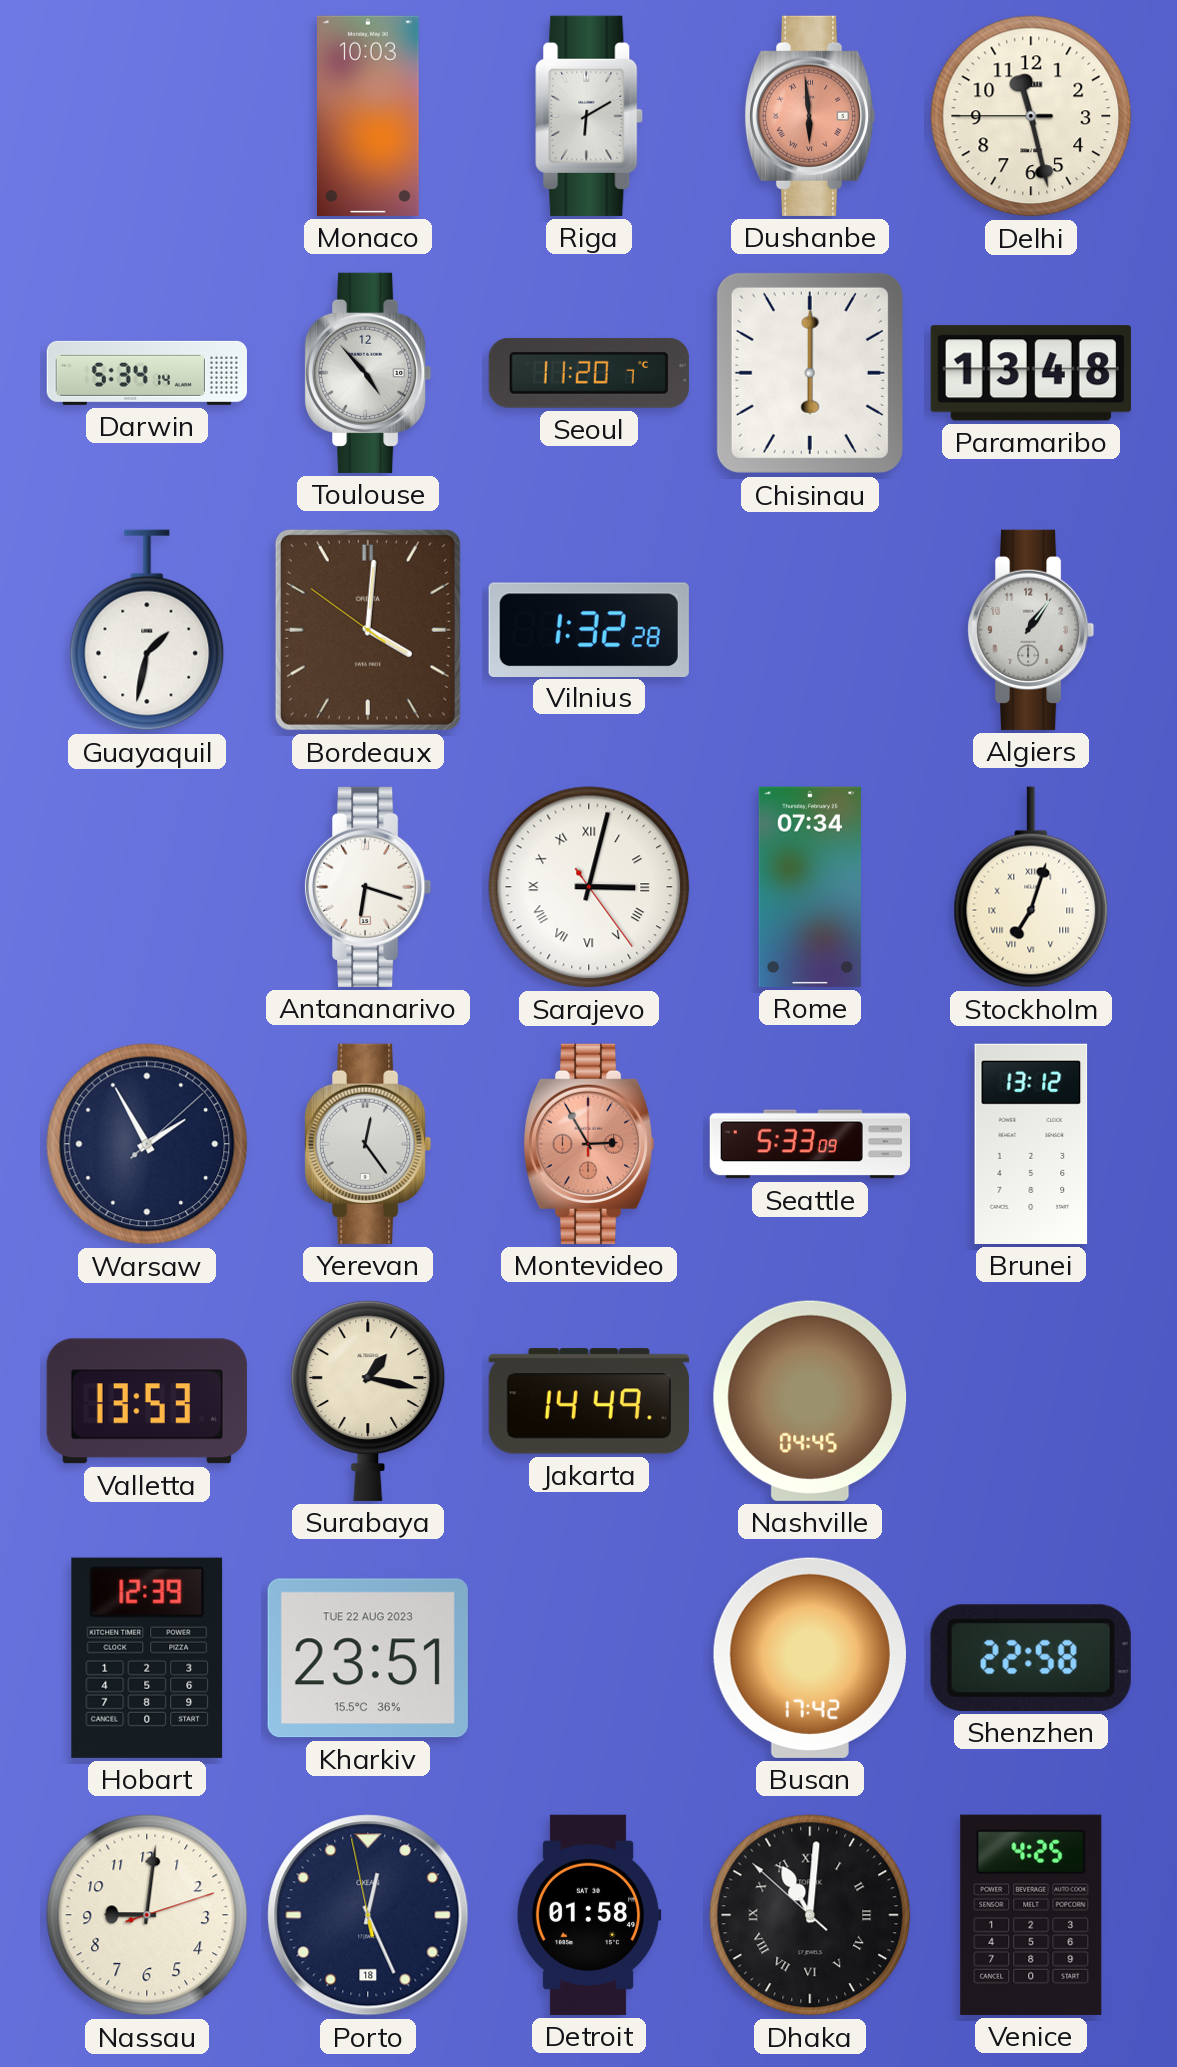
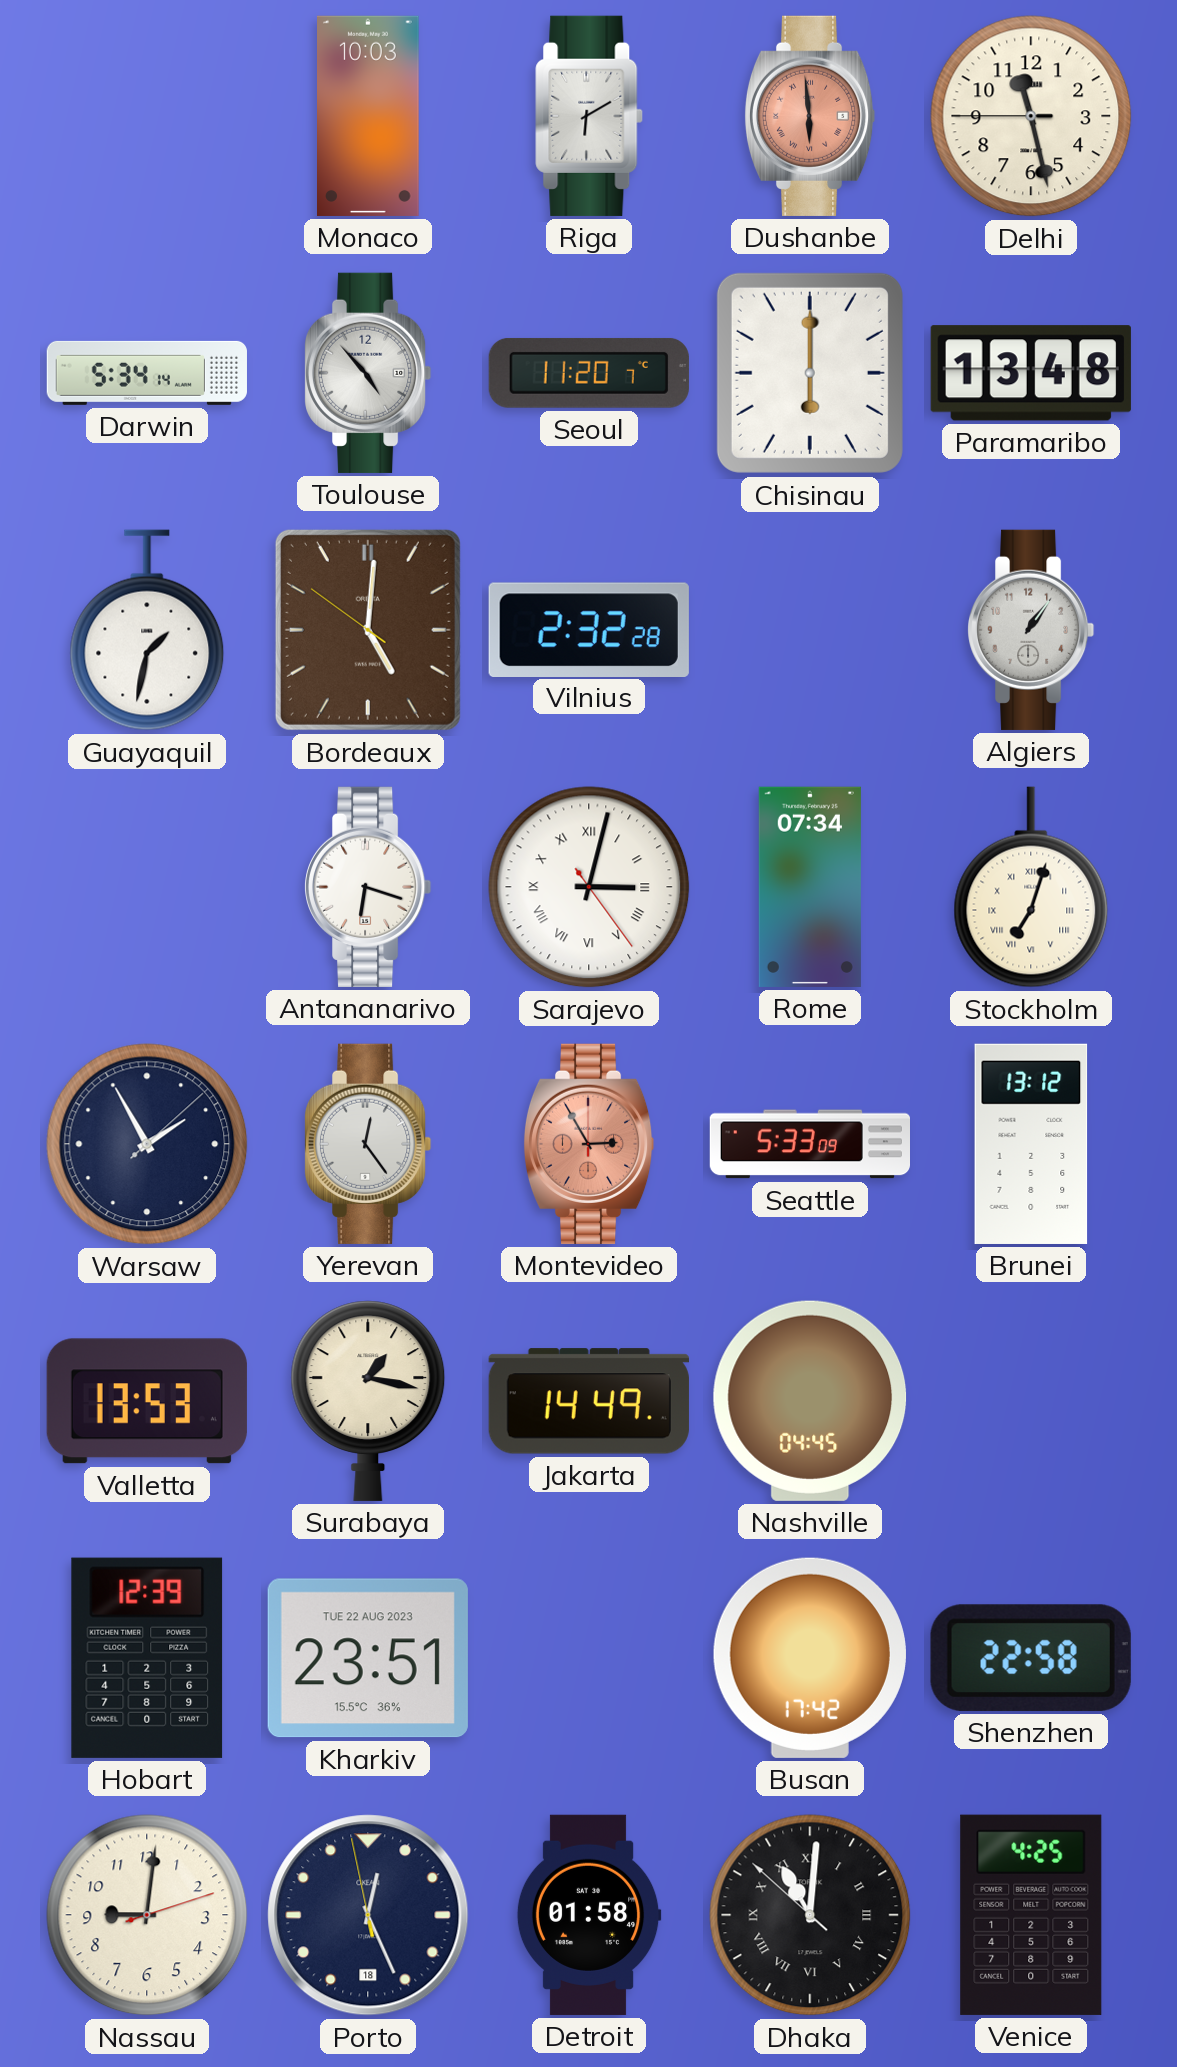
Bordeaux: 4:00 -> 5:00 (368, 630)
Vilnius: 1:32 -> 2:32 (589, 629)
